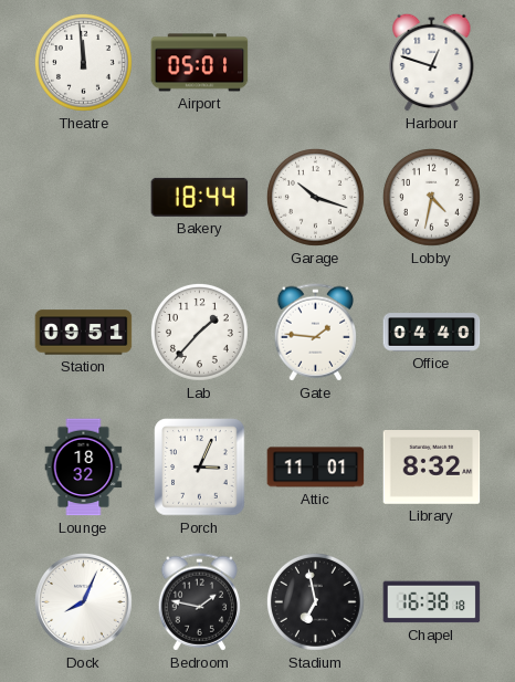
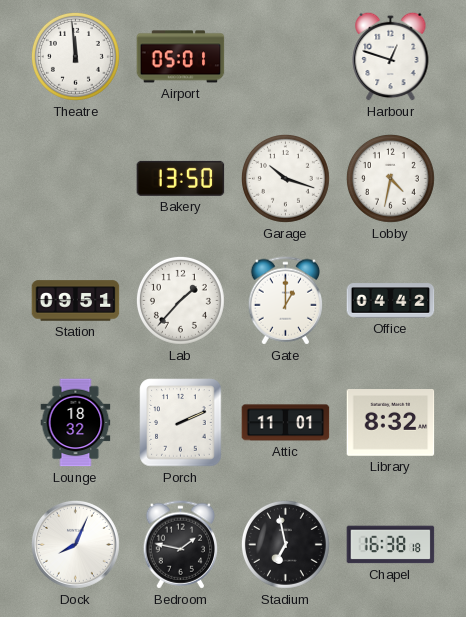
Bakery: 18:44 -> 13:50 (181, 178)
Gate: 1:46 -> 1:00 (285, 301)
Office: 04:40 -> 04:42 (391, 301)
Porch: 3:04 -> 2:11 (181, 423)
